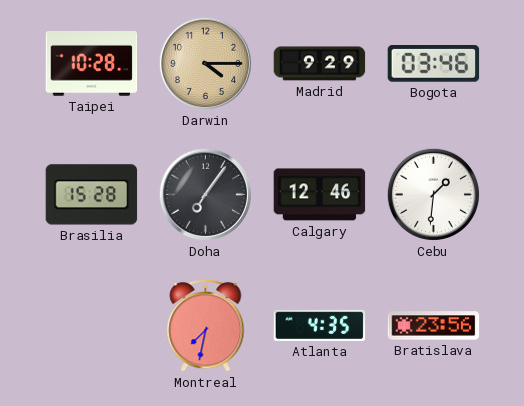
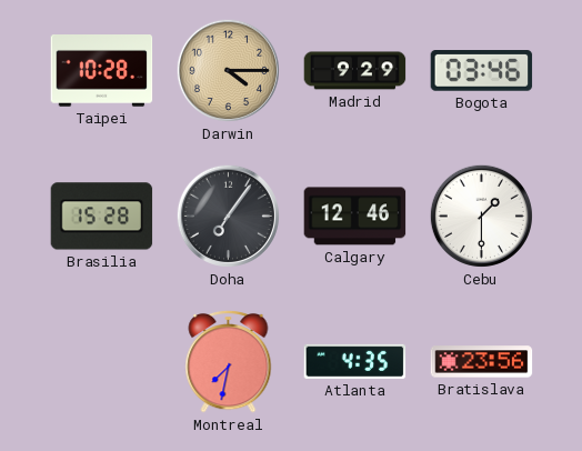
Cebu: 1:31 -> 1:30 (481, 216)
